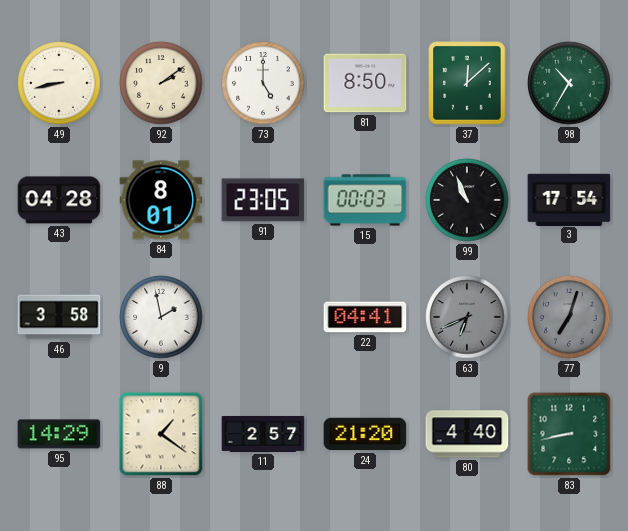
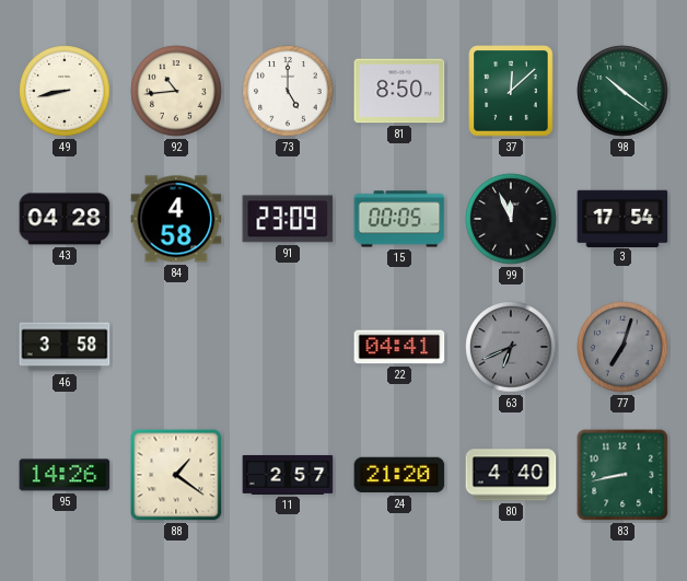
92: 2:09 -> 10:44 (176, 91)
98: 10:35 -> 10:21 (622, 91)
84: 8:01 -> 4:58 (176, 219)
91: 23:05 -> 23:09 (288, 219)
15: 00:03 -> 00:05 (399, 219)
99: 10:56 -> 11:56 (511, 219)
9: 1:58 -> none (161, 317)
95: 14:29 -> 14:26 (65, 475)
